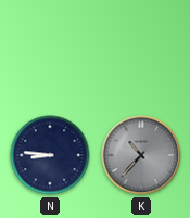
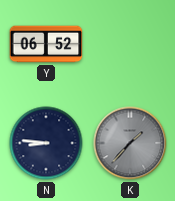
Y: none -> 06:52 (46, 44)
K: 10:37 -> 1:37 (130, 143)
